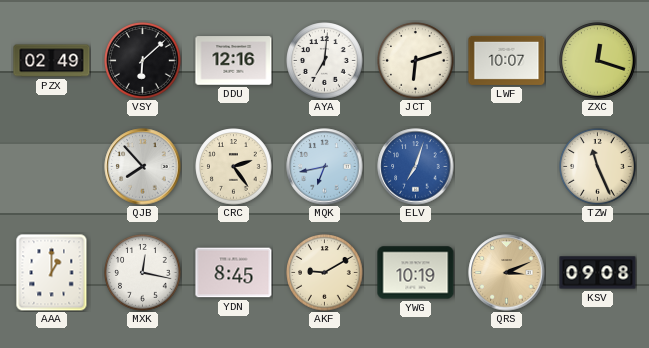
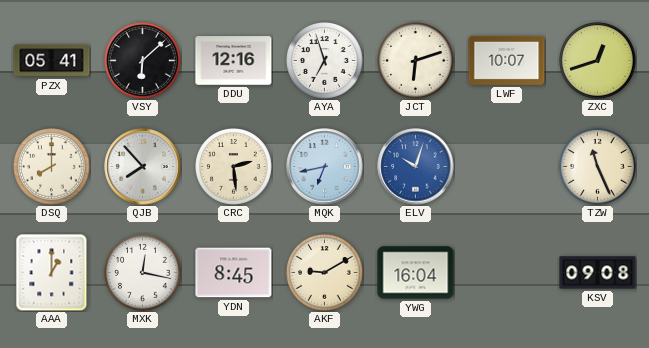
PZX: 02:49 -> 05:41 (52, 61)
AYA: 7:01 -> 6:57 (325, 61)
ZXC: 12:18 -> 12:42 (598, 61)
DSQ: none -> 8:00 (52, 167)
CRC: 2:24 -> 2:29 (234, 167)
ELV: 7:03 -> 10:03 (416, 167)
YWG: 10:19 -> 16:04 (416, 273)
QRS: 3:11 -> none (507, 273)
